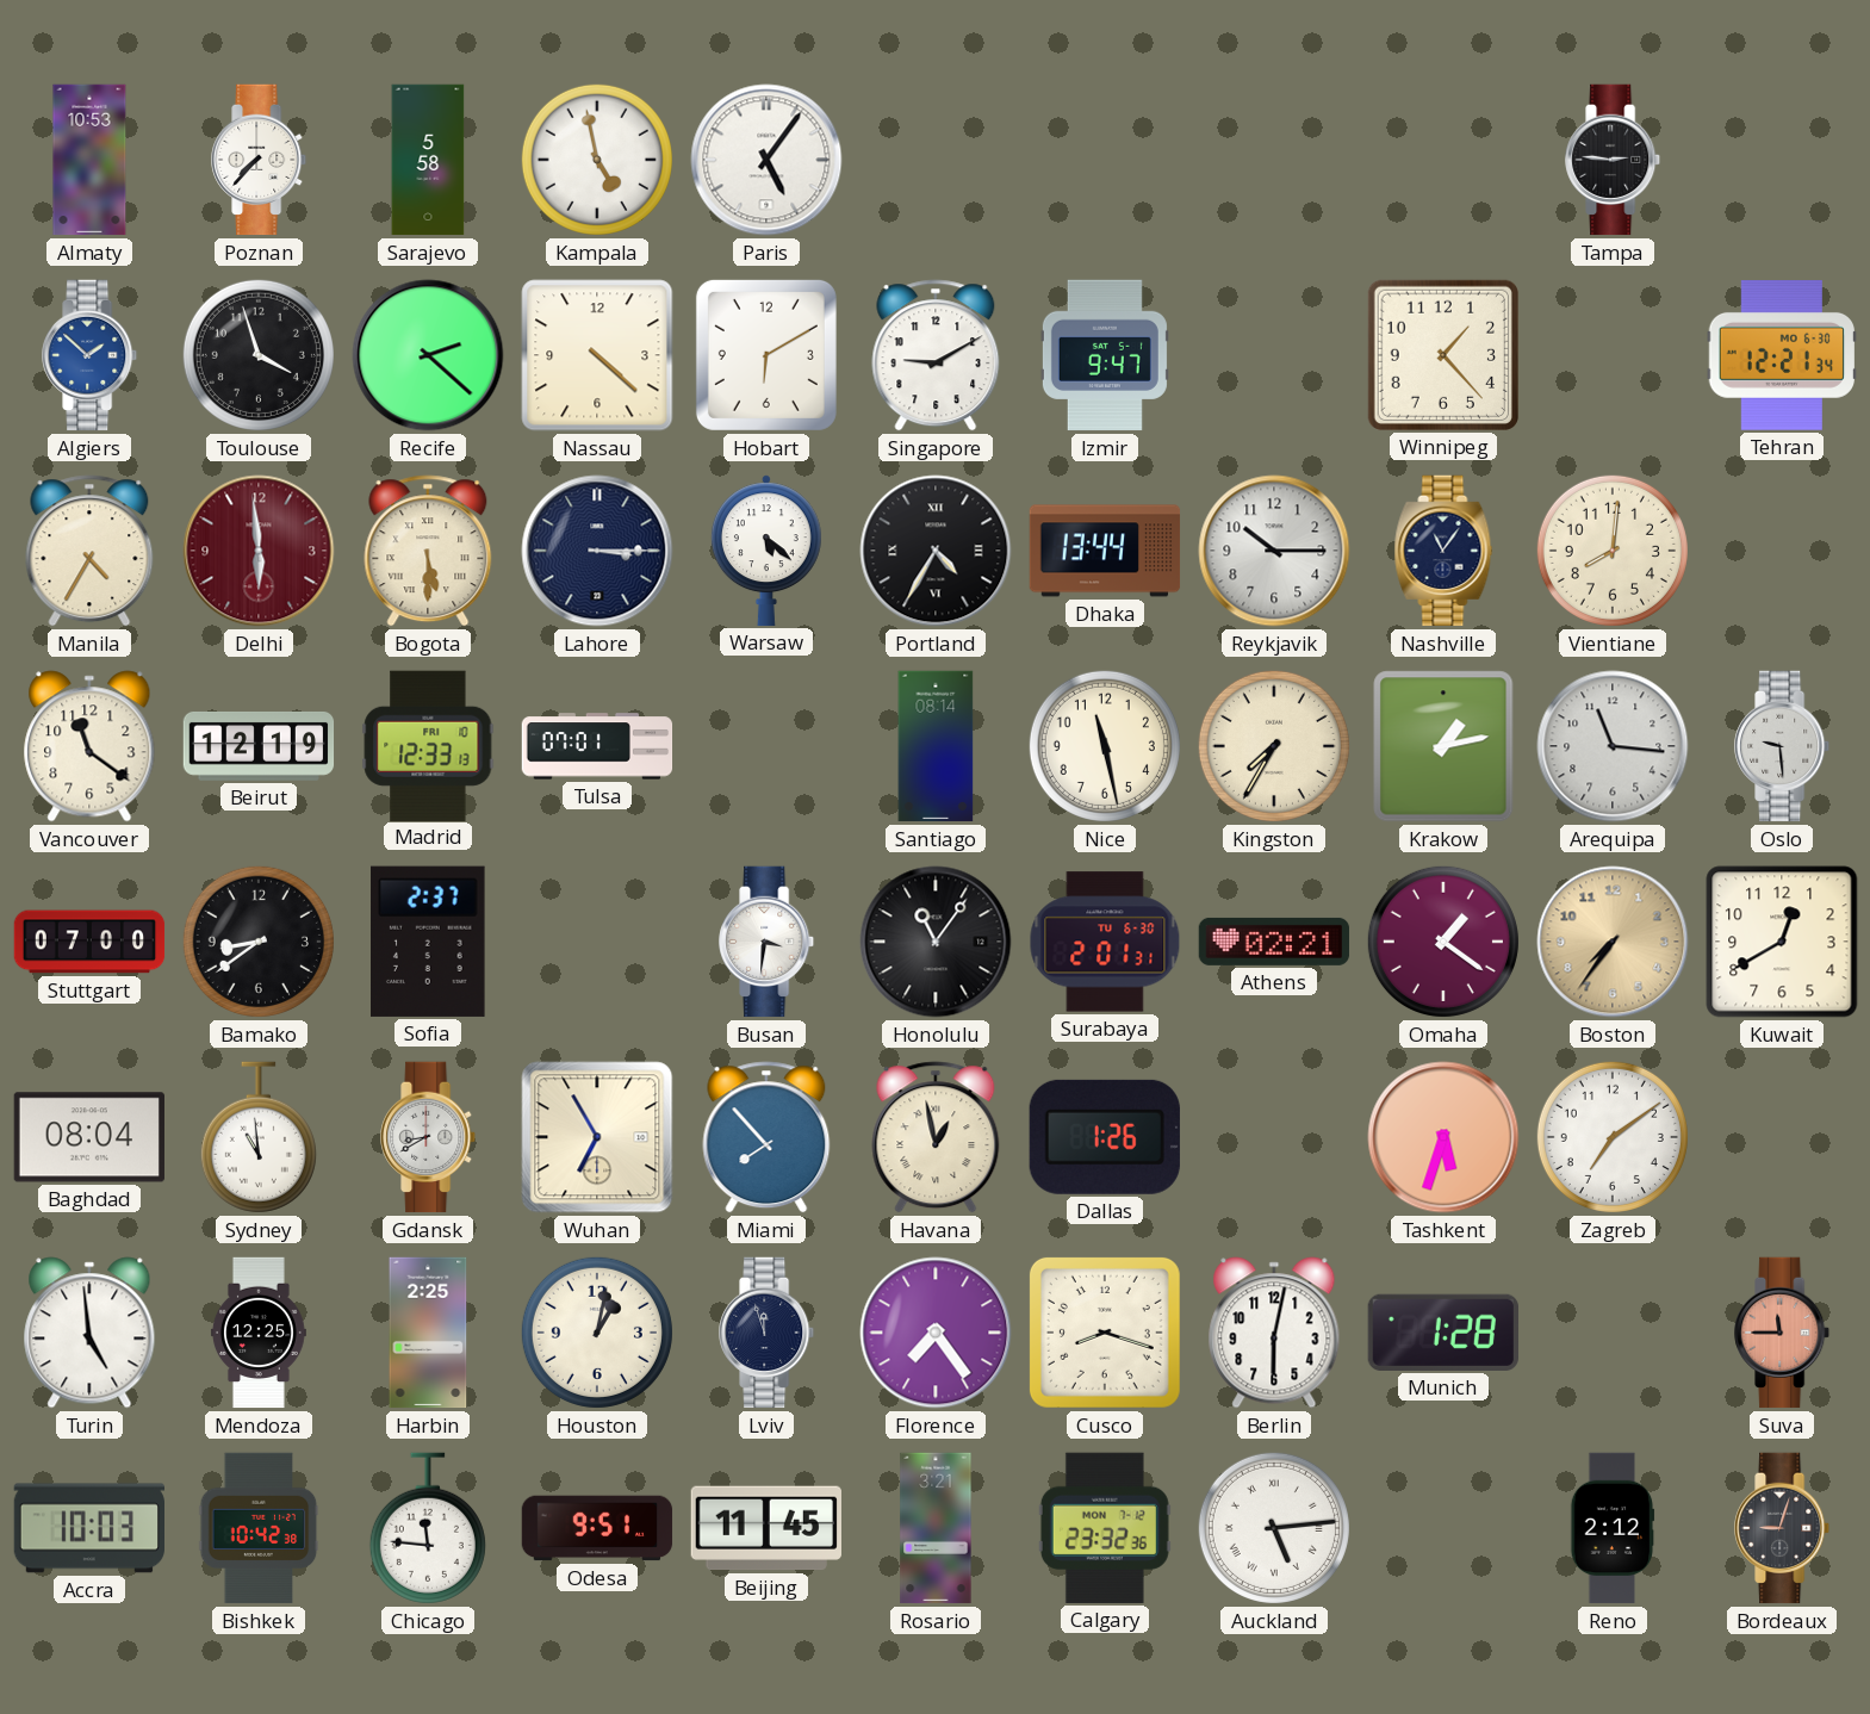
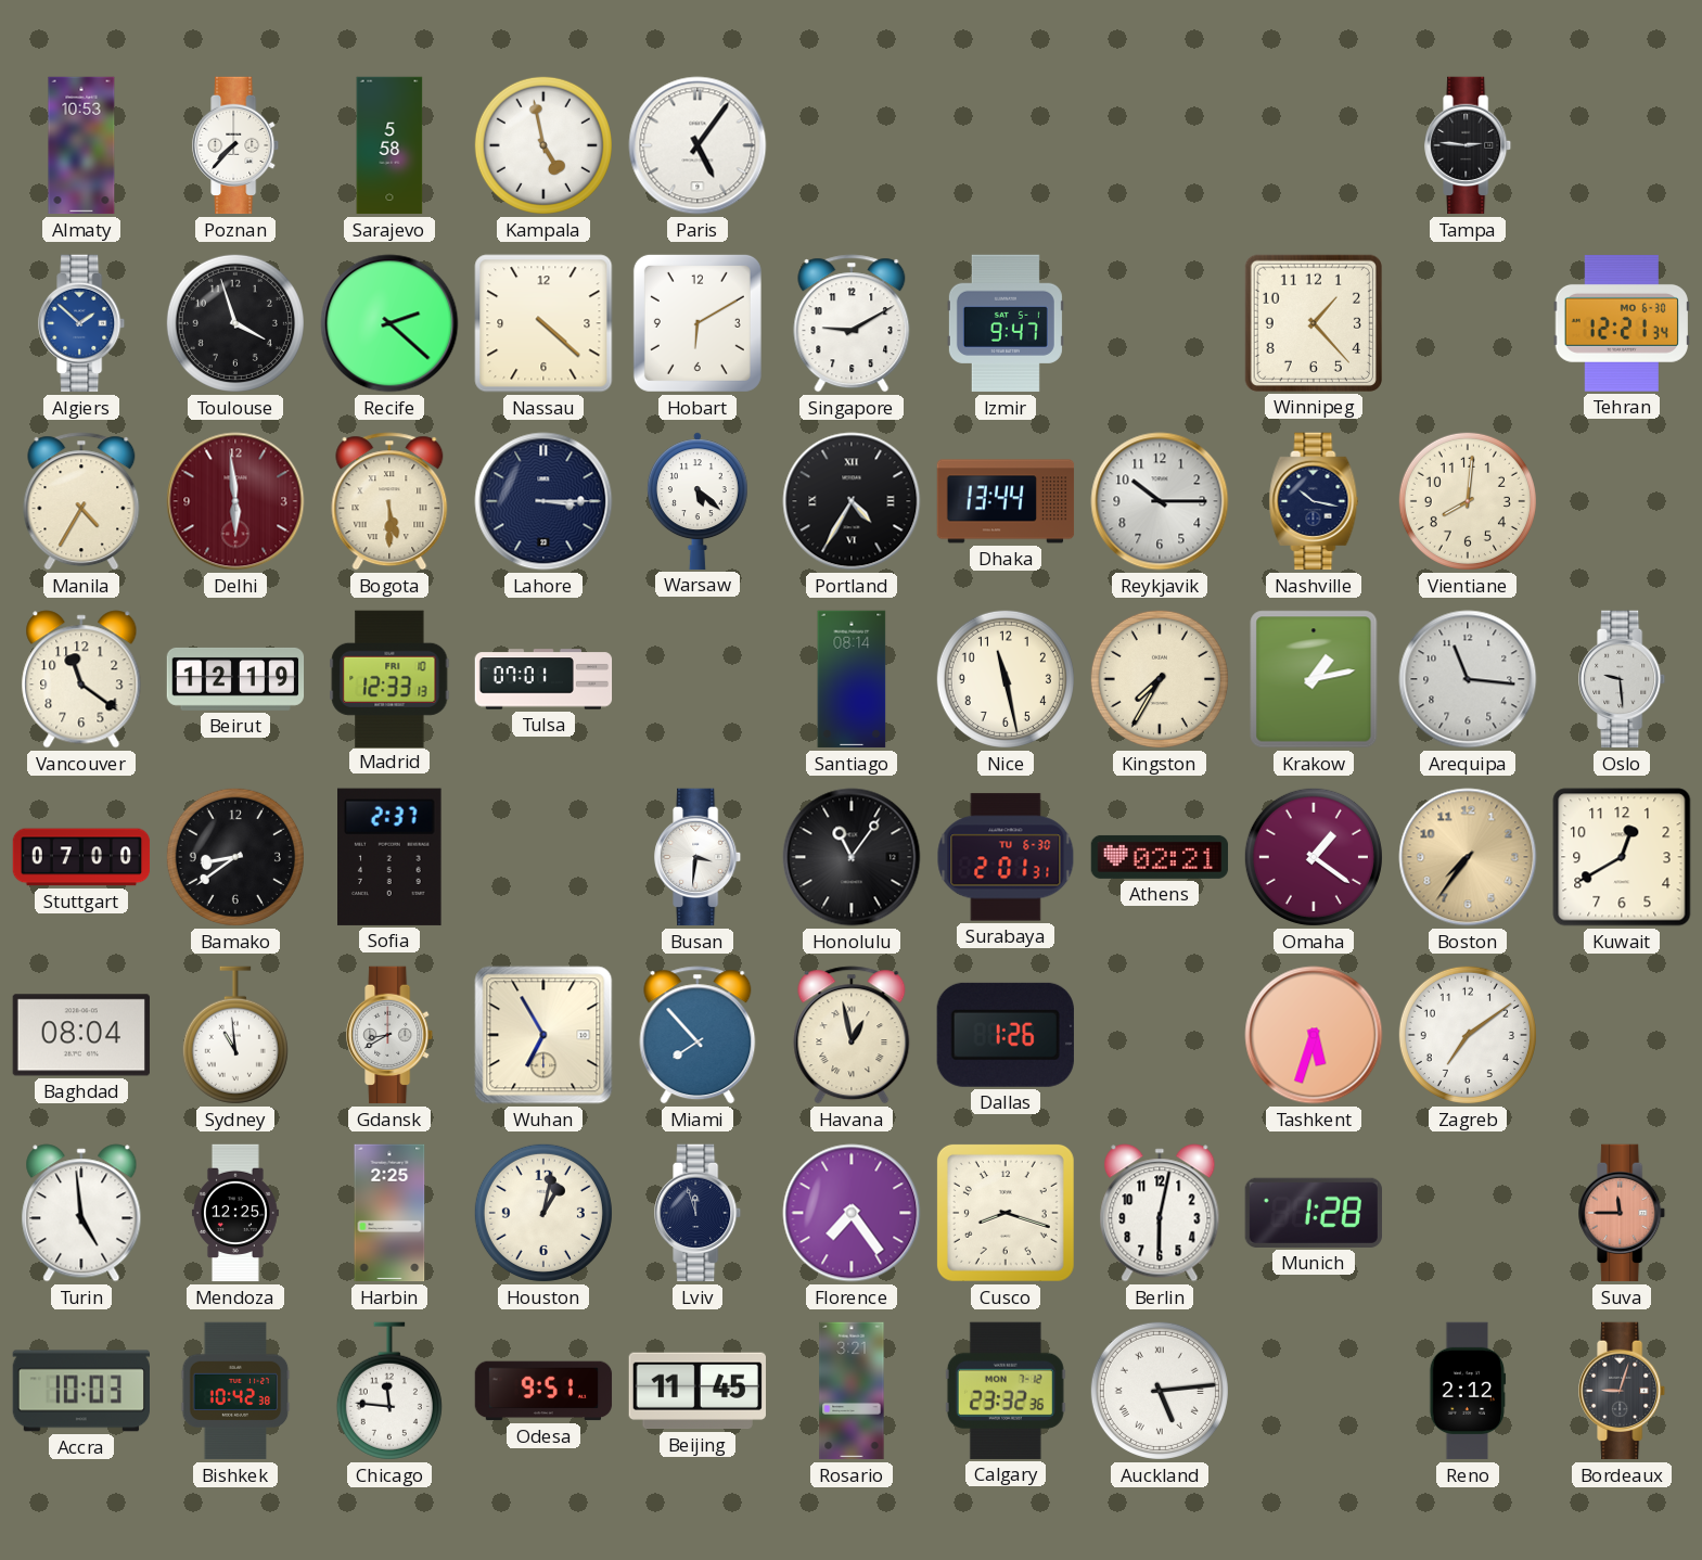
Nashville: 11:06 -> 10:17 (1314, 501)
